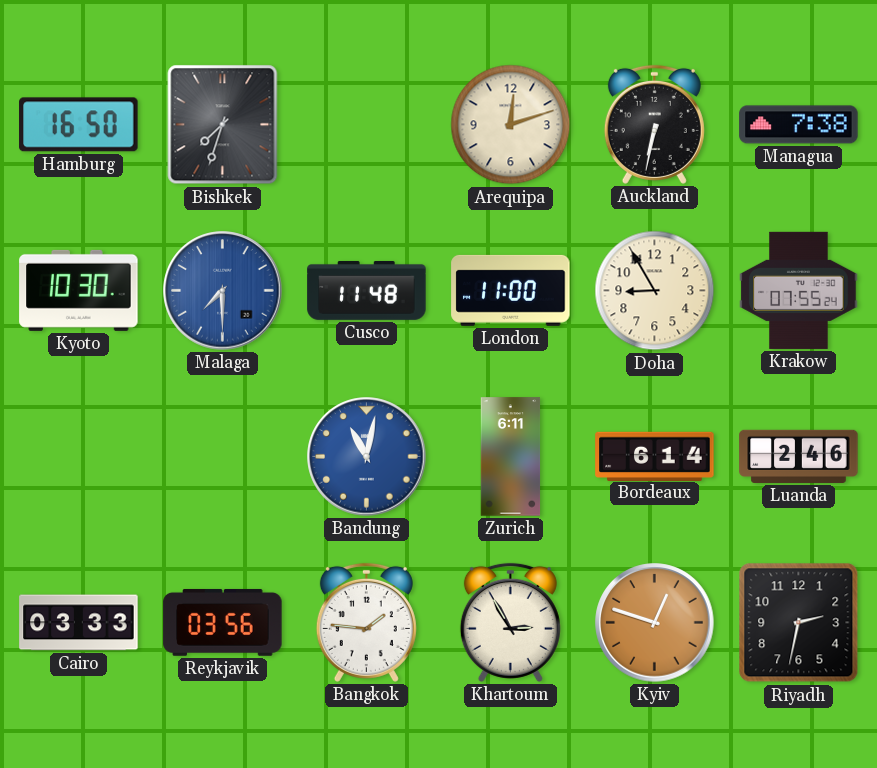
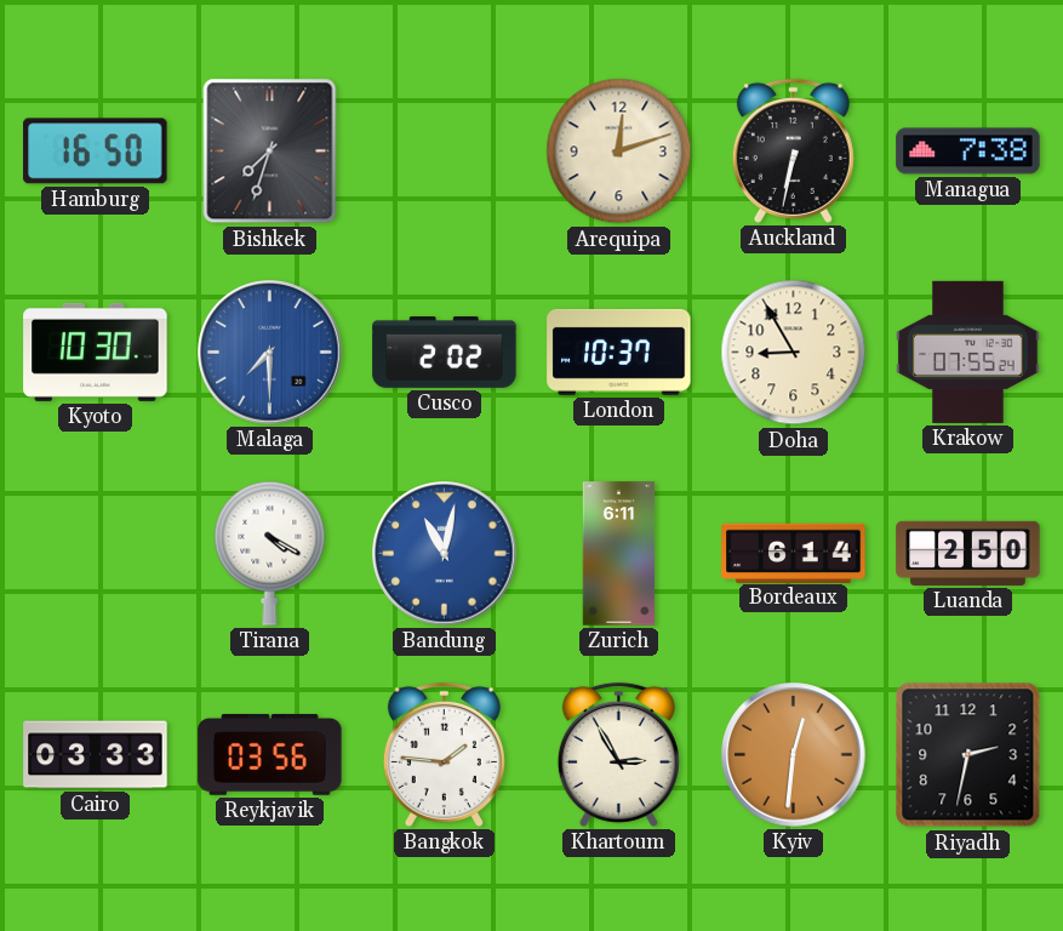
Cusco: 11:48 -> 2:02 (445, 352)
London: 11:00 -> 10:37 (619, 352)
Tirana: none -> 4:20 (270, 553)
Luanda: 2:46 -> 2:50 (968, 553)
Kyiv: 12:48 -> 12:31 (794, 755)
